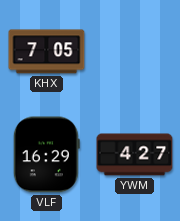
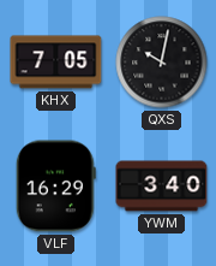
QXS: none -> 10:02 (162, 63)
YWM: 4:27 -> 3:40 (162, 187)
